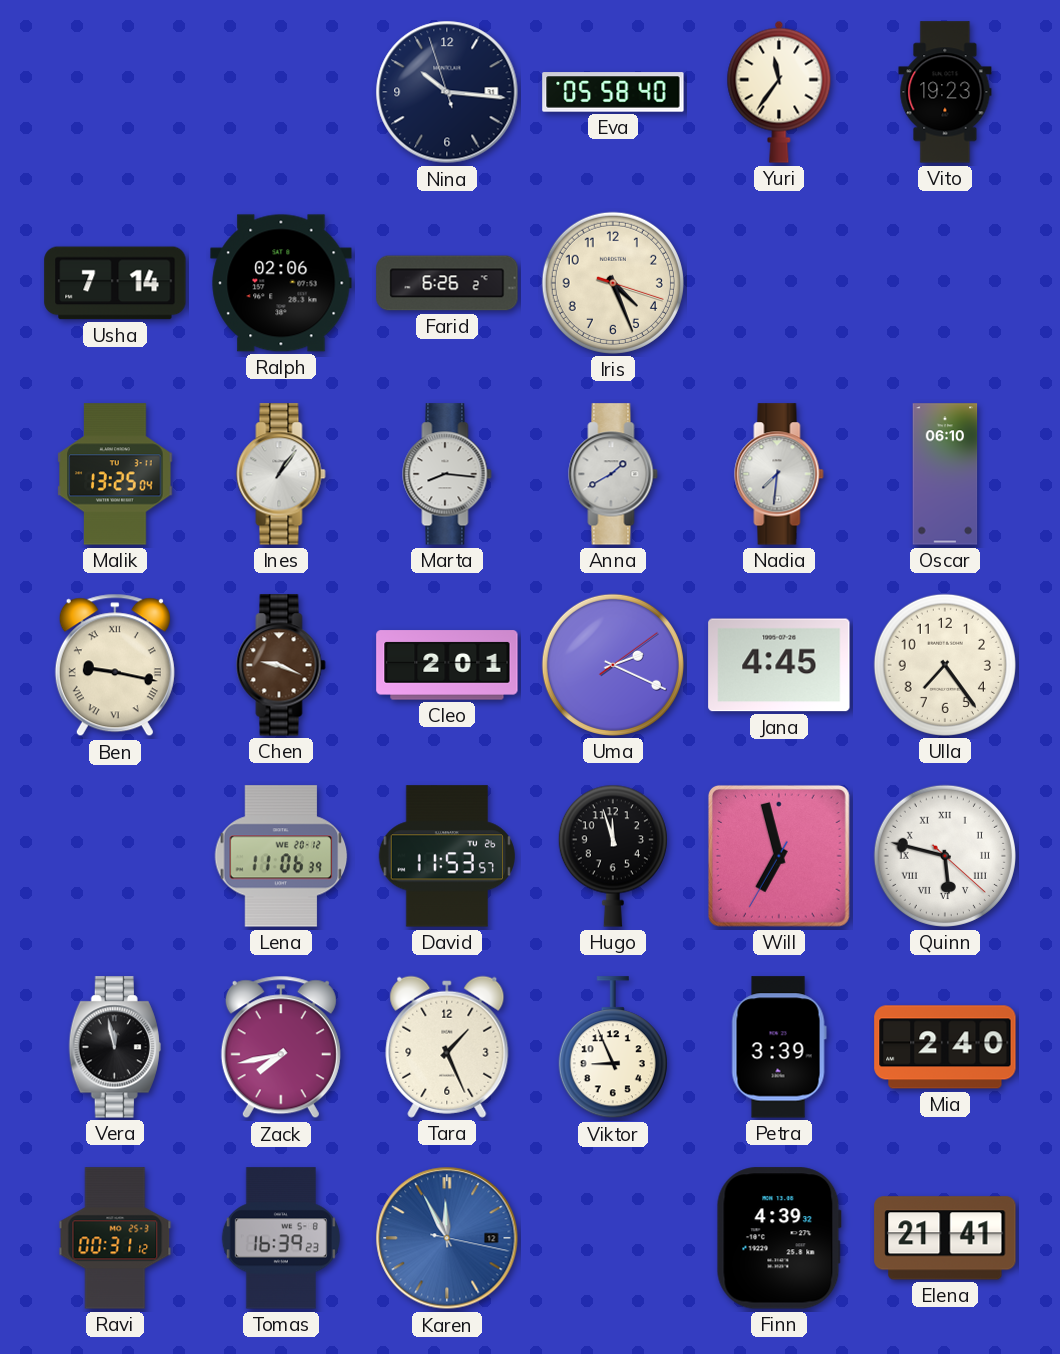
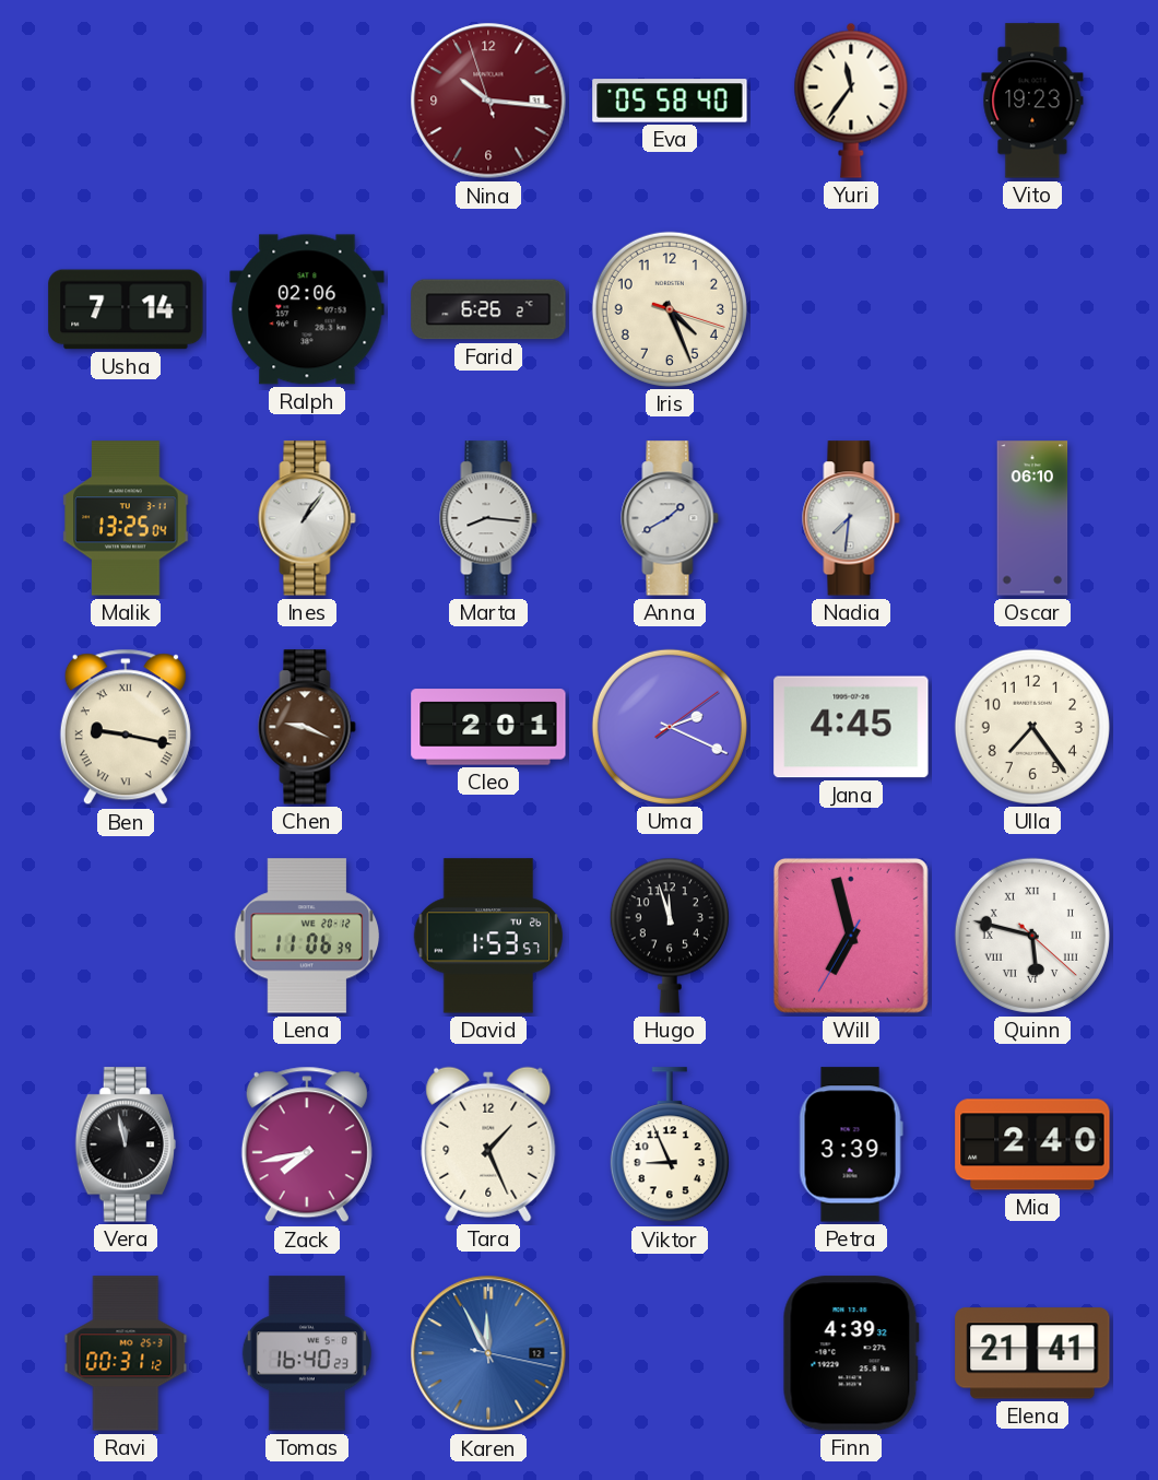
Nina dial: navy -> burgundy (488, 101)
David: 11:53 -> 1:53 (488, 936)
Tomas: 16:39 -> 16:40 (307, 1353)
